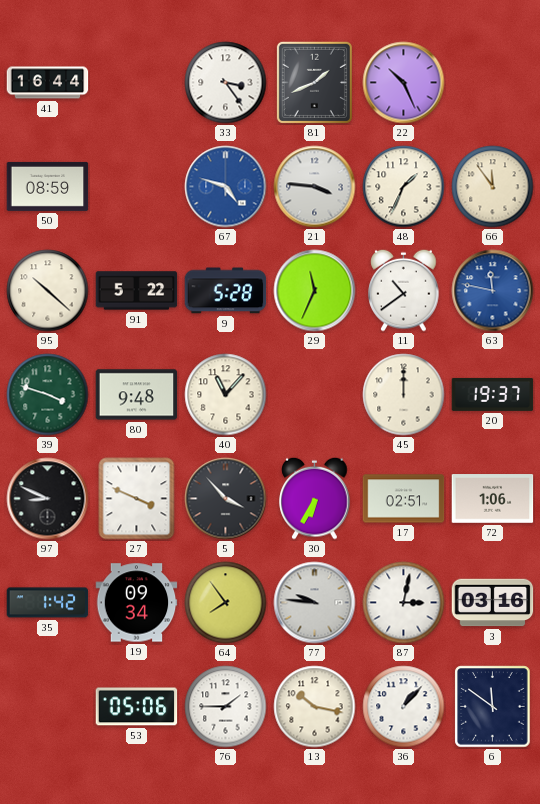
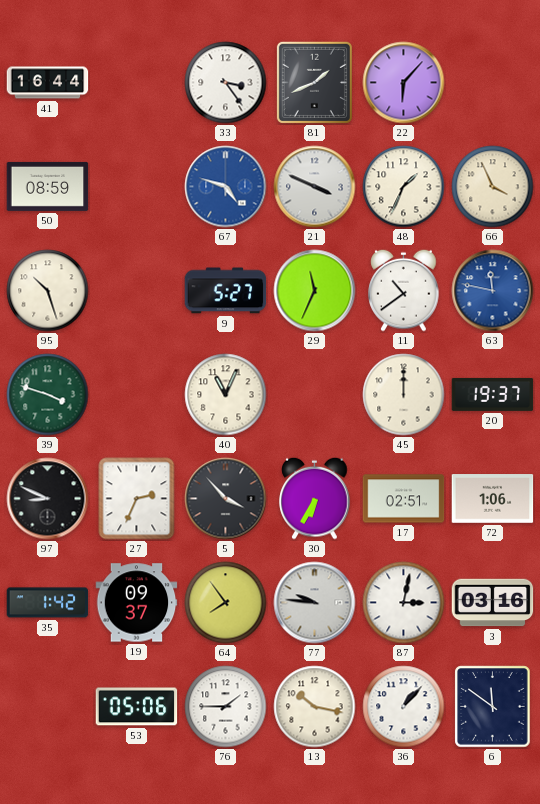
22: 10:26 -> 6:07 (404, 83)
21: 3:46 -> 3:49 (315, 187)
66: 11:54 -> 3:56 (493, 187)
95: 10:22 -> 10:27 (48, 291)
91: 5:22 -> none (137, 291)
9: 5:28 -> 5:27 (226, 291)
80: 9:48 -> none (137, 395)
40: 11:07 -> 11:04 (226, 395)
27: 3:49 -> 2:34 (137, 499)
19: 09:34 -> 09:37 (137, 603)
